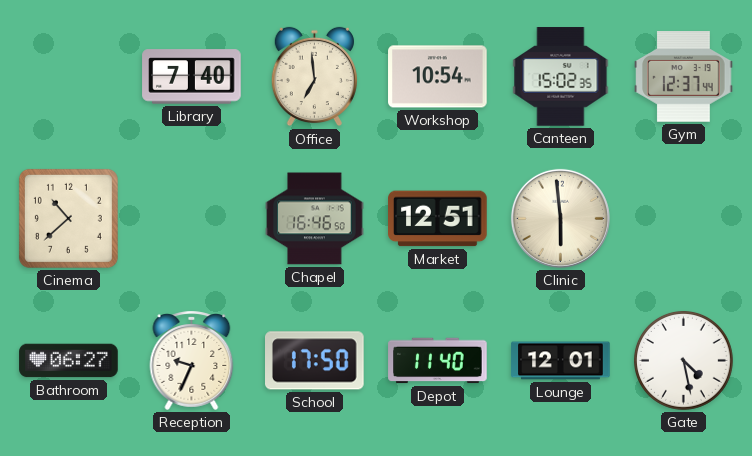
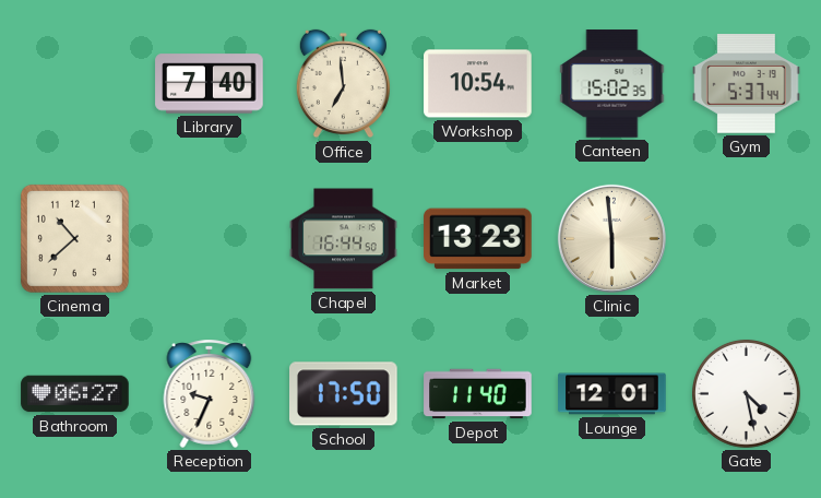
Gym: 12:37 -> 5:37 (747, 84)
Chapel: 16:46 -> 16:44 (344, 239)
Market: 12:51 -> 13:23 (478, 239)
